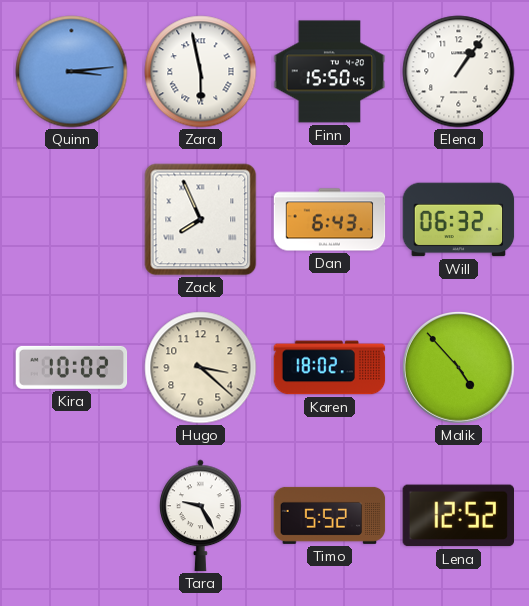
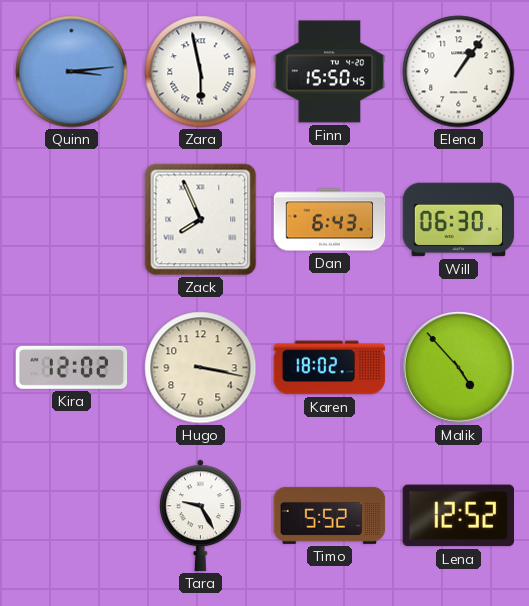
Will: 06:32 -> 06:30 (459, 220)
Kira: 10:02 -> 12:02 (72, 367)
Hugo: 3:22 -> 3:17 (201, 368)
